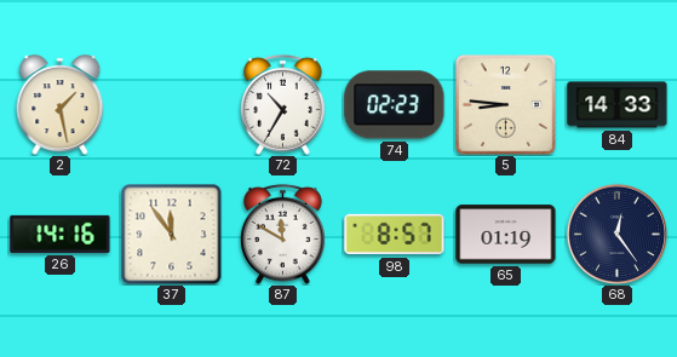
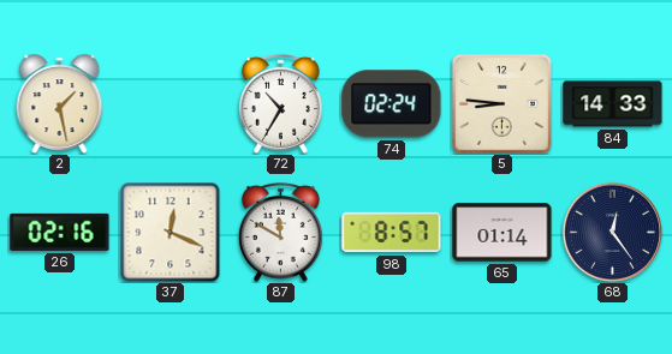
74: 02:23 -> 02:24 (392, 104)
26: 14:16 -> 02:16 (60, 232)
37: 11:54 -> 12:19 (170, 232)
65: 01:19 -> 01:14 (502, 233)
